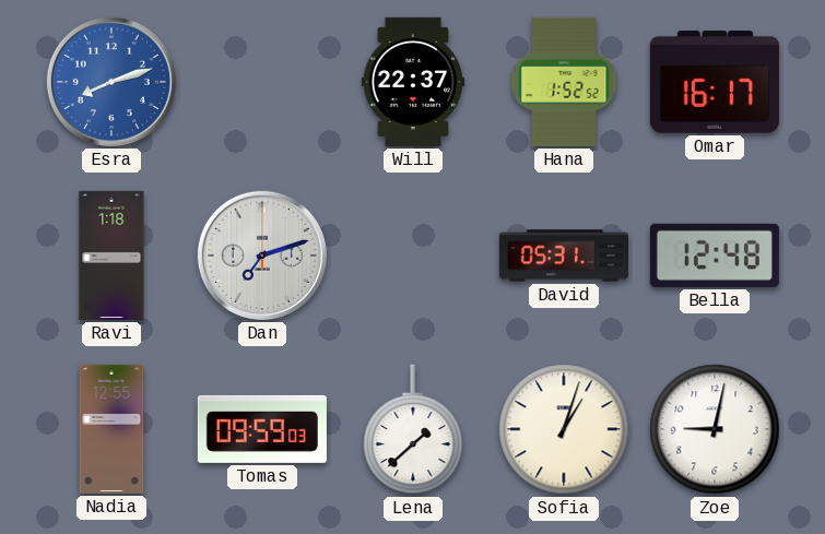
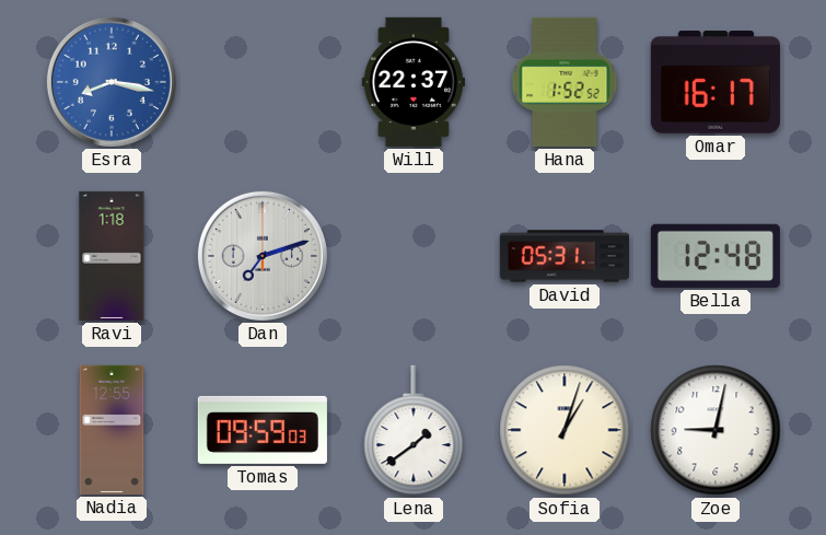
Esra: 8:12 -> 8:17 (112, 82)
Lena: 1:38 -> 1:39 (414, 430)
